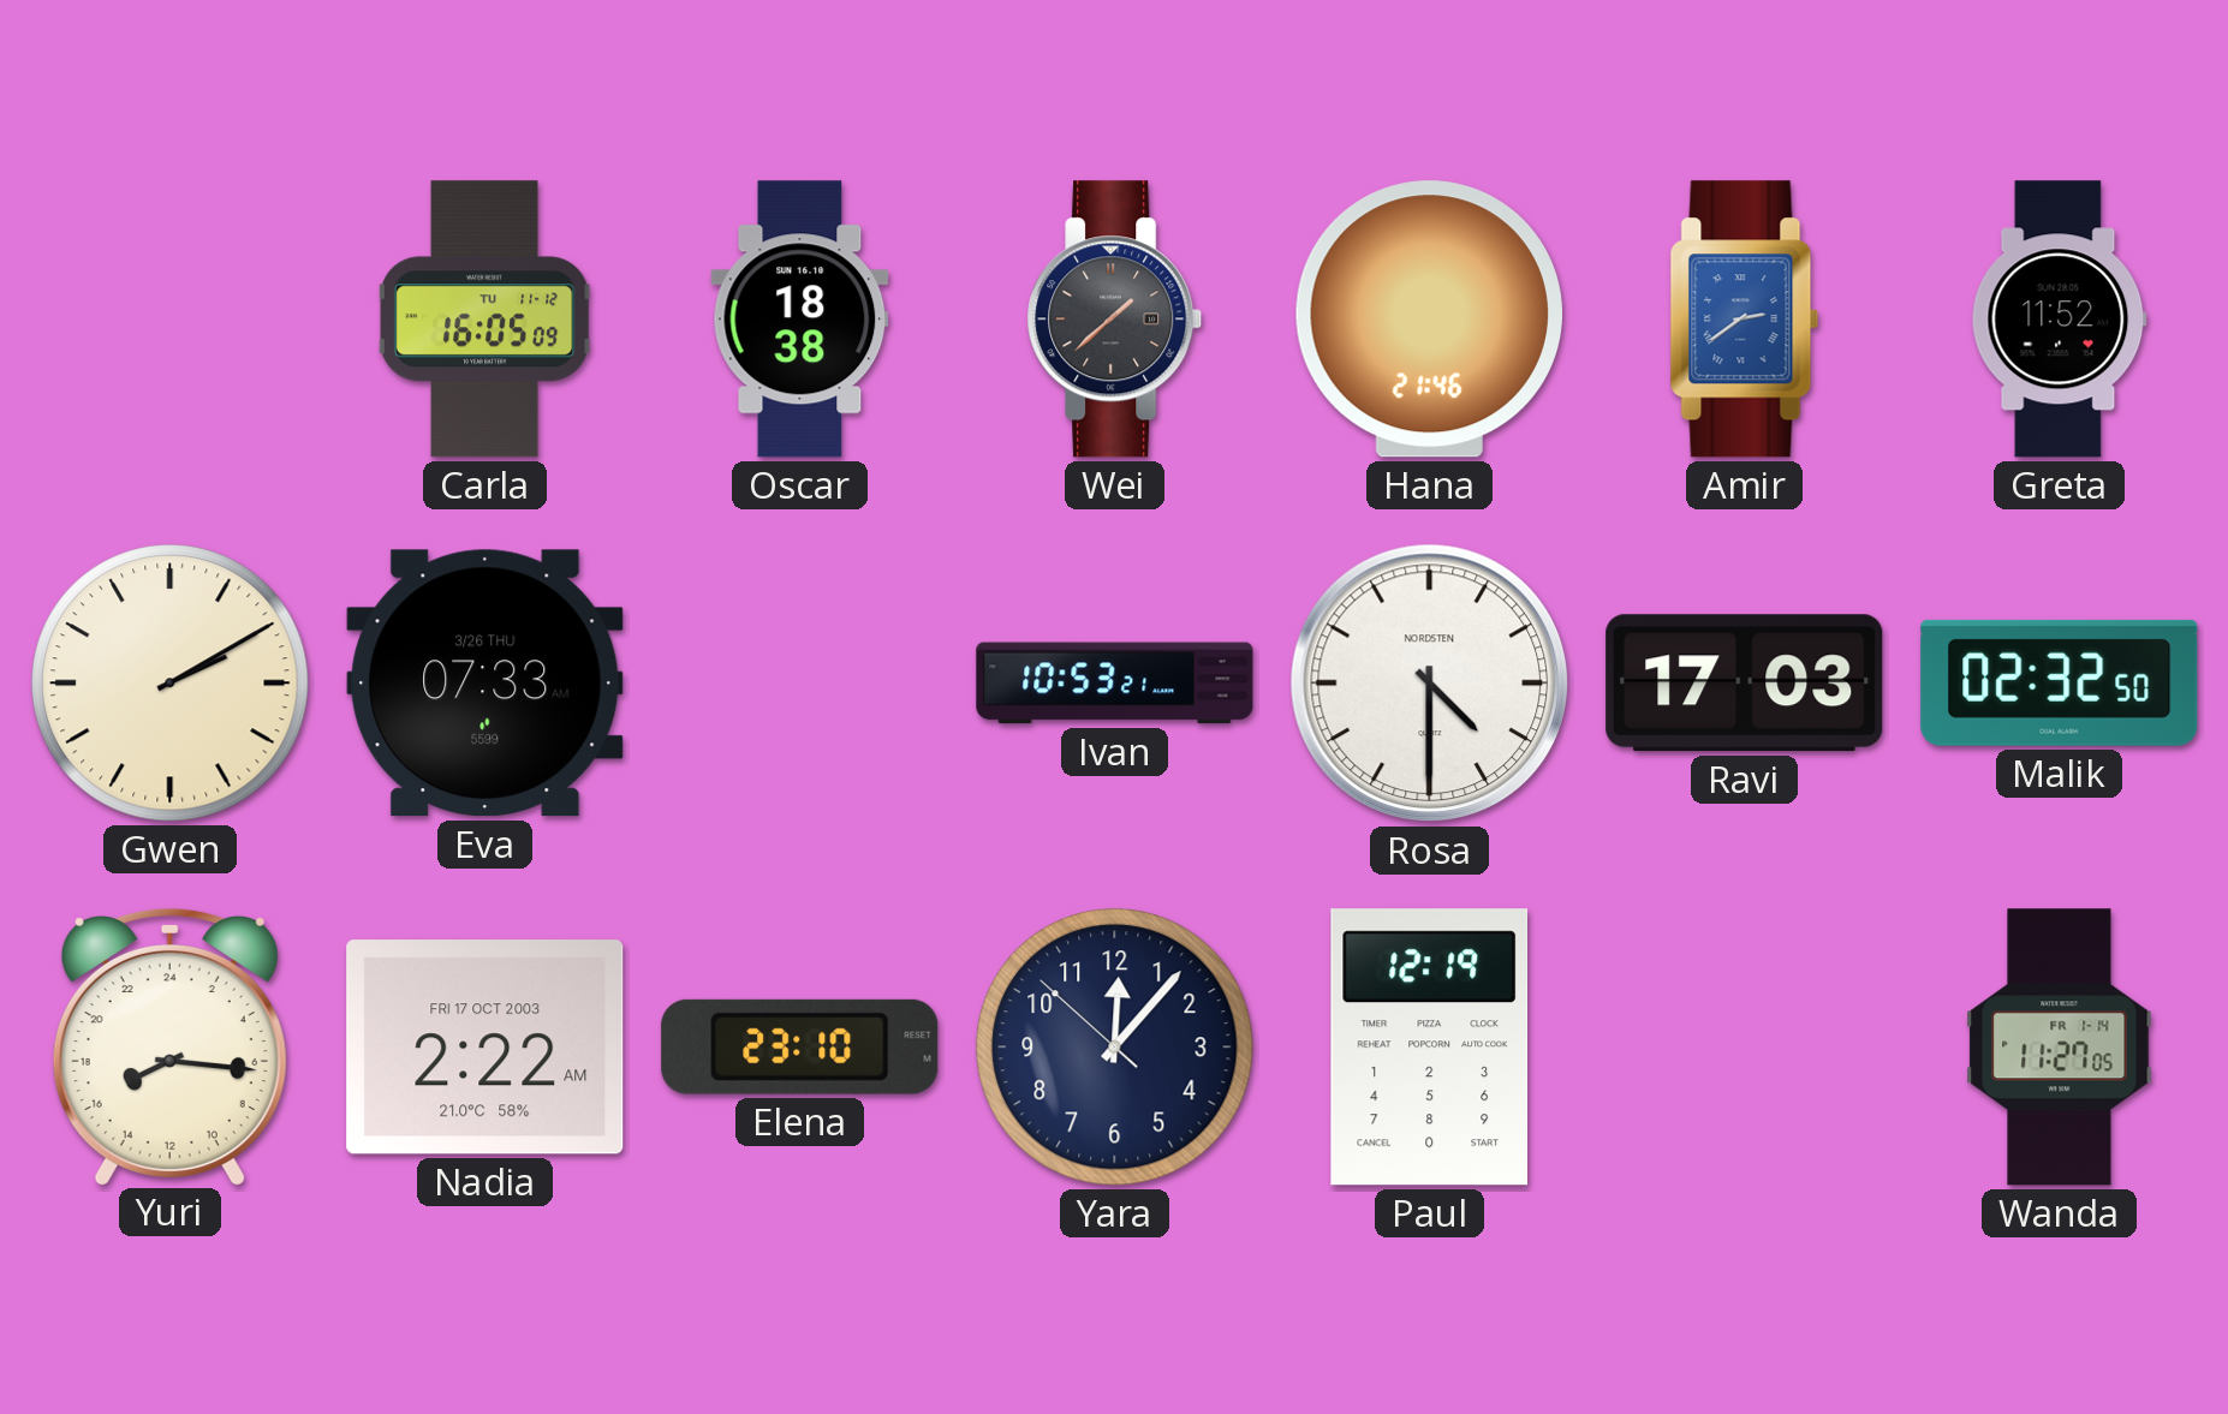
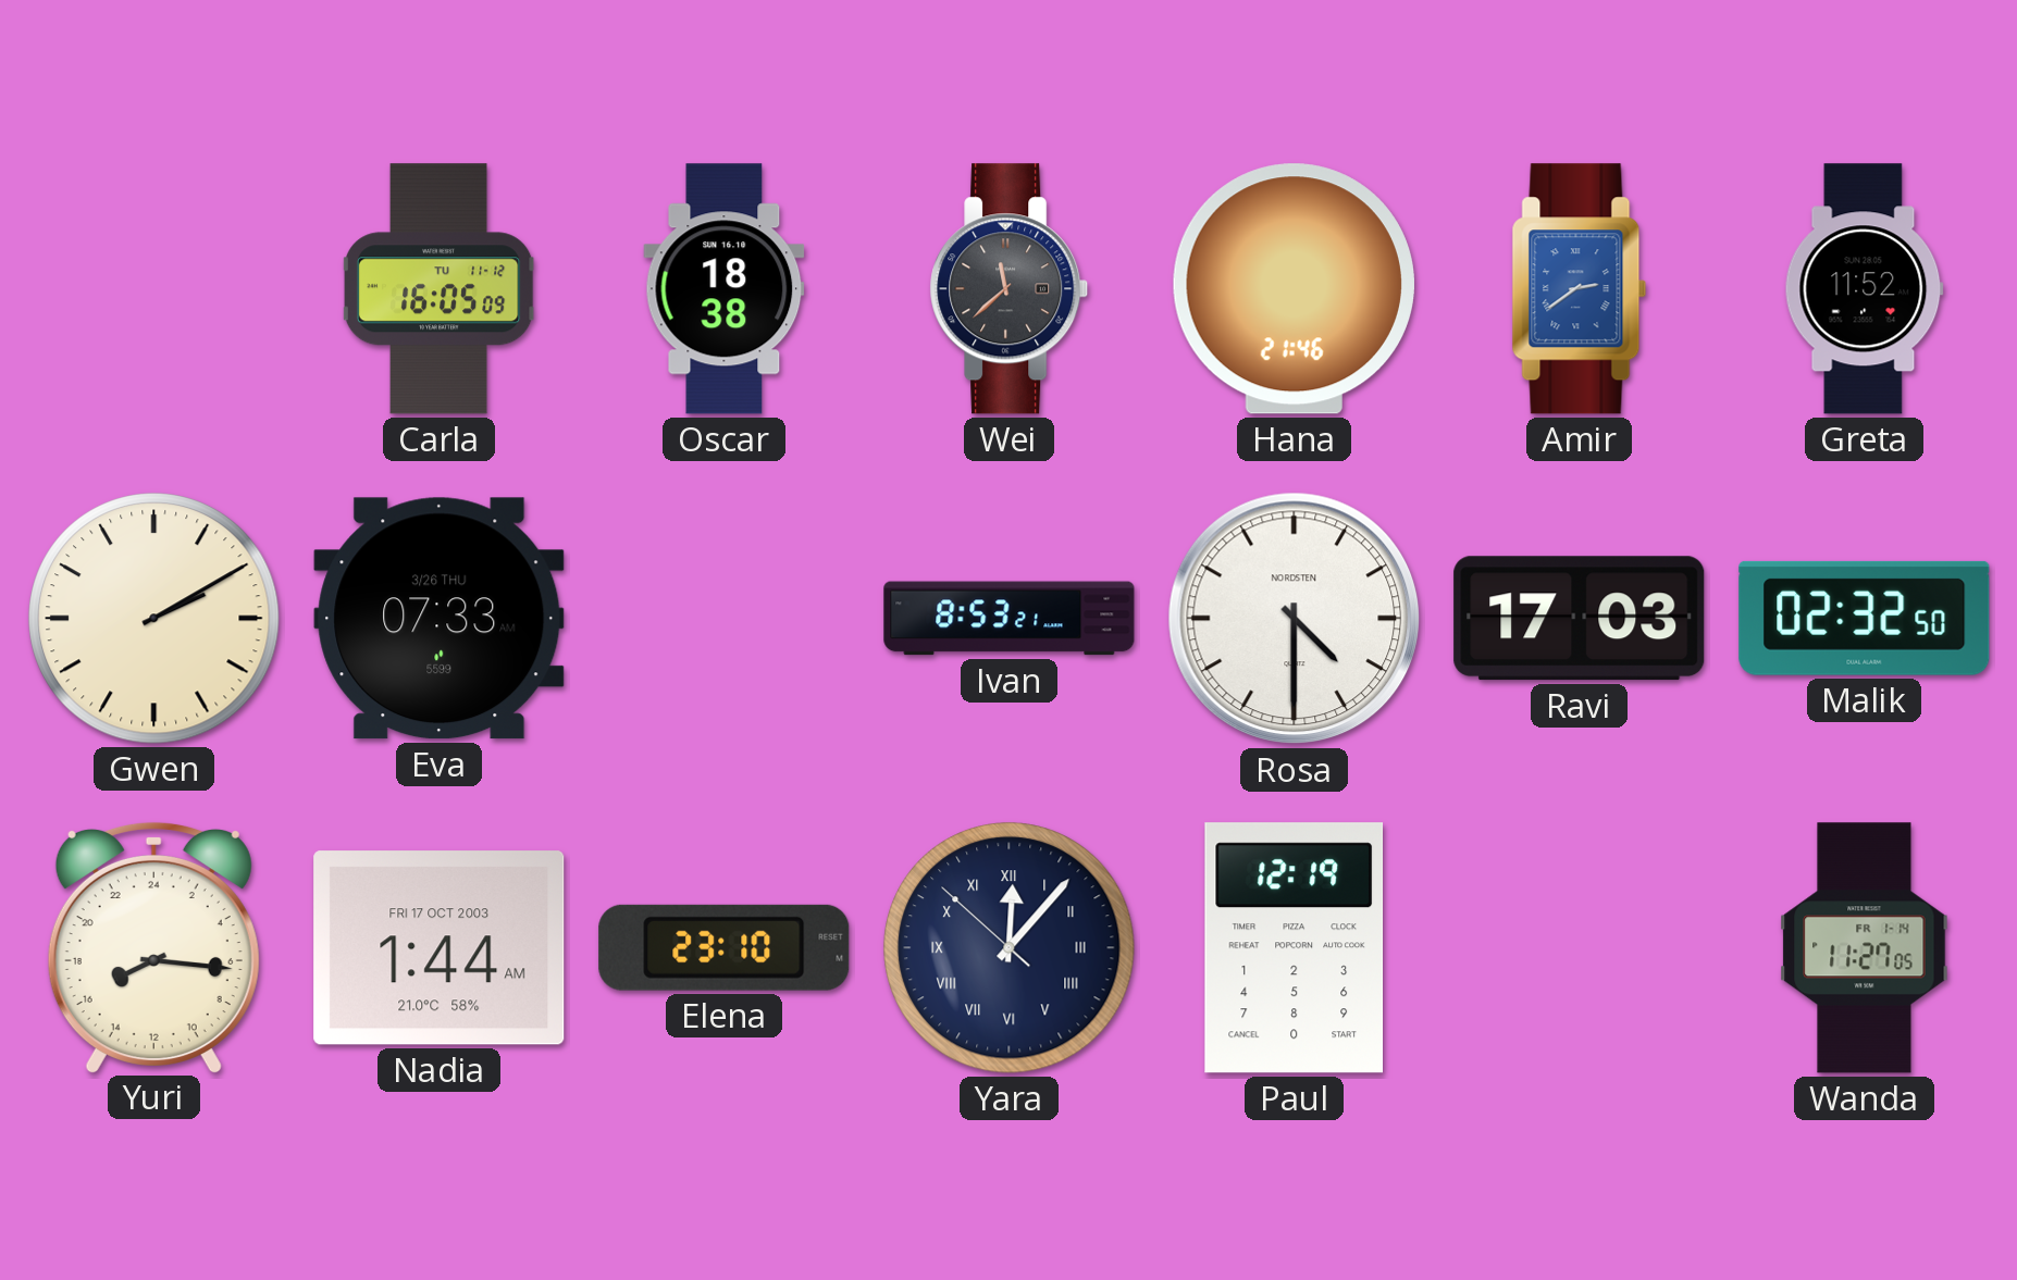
Wei: 1:38 -> 11:38 (1010, 289)
Ivan: 10:53 -> 8:53 (1010, 619)
Nadia: 2:22 -> 1:44 (440, 948)
Yara numerals: Arabic -> Roman (1010, 948)
